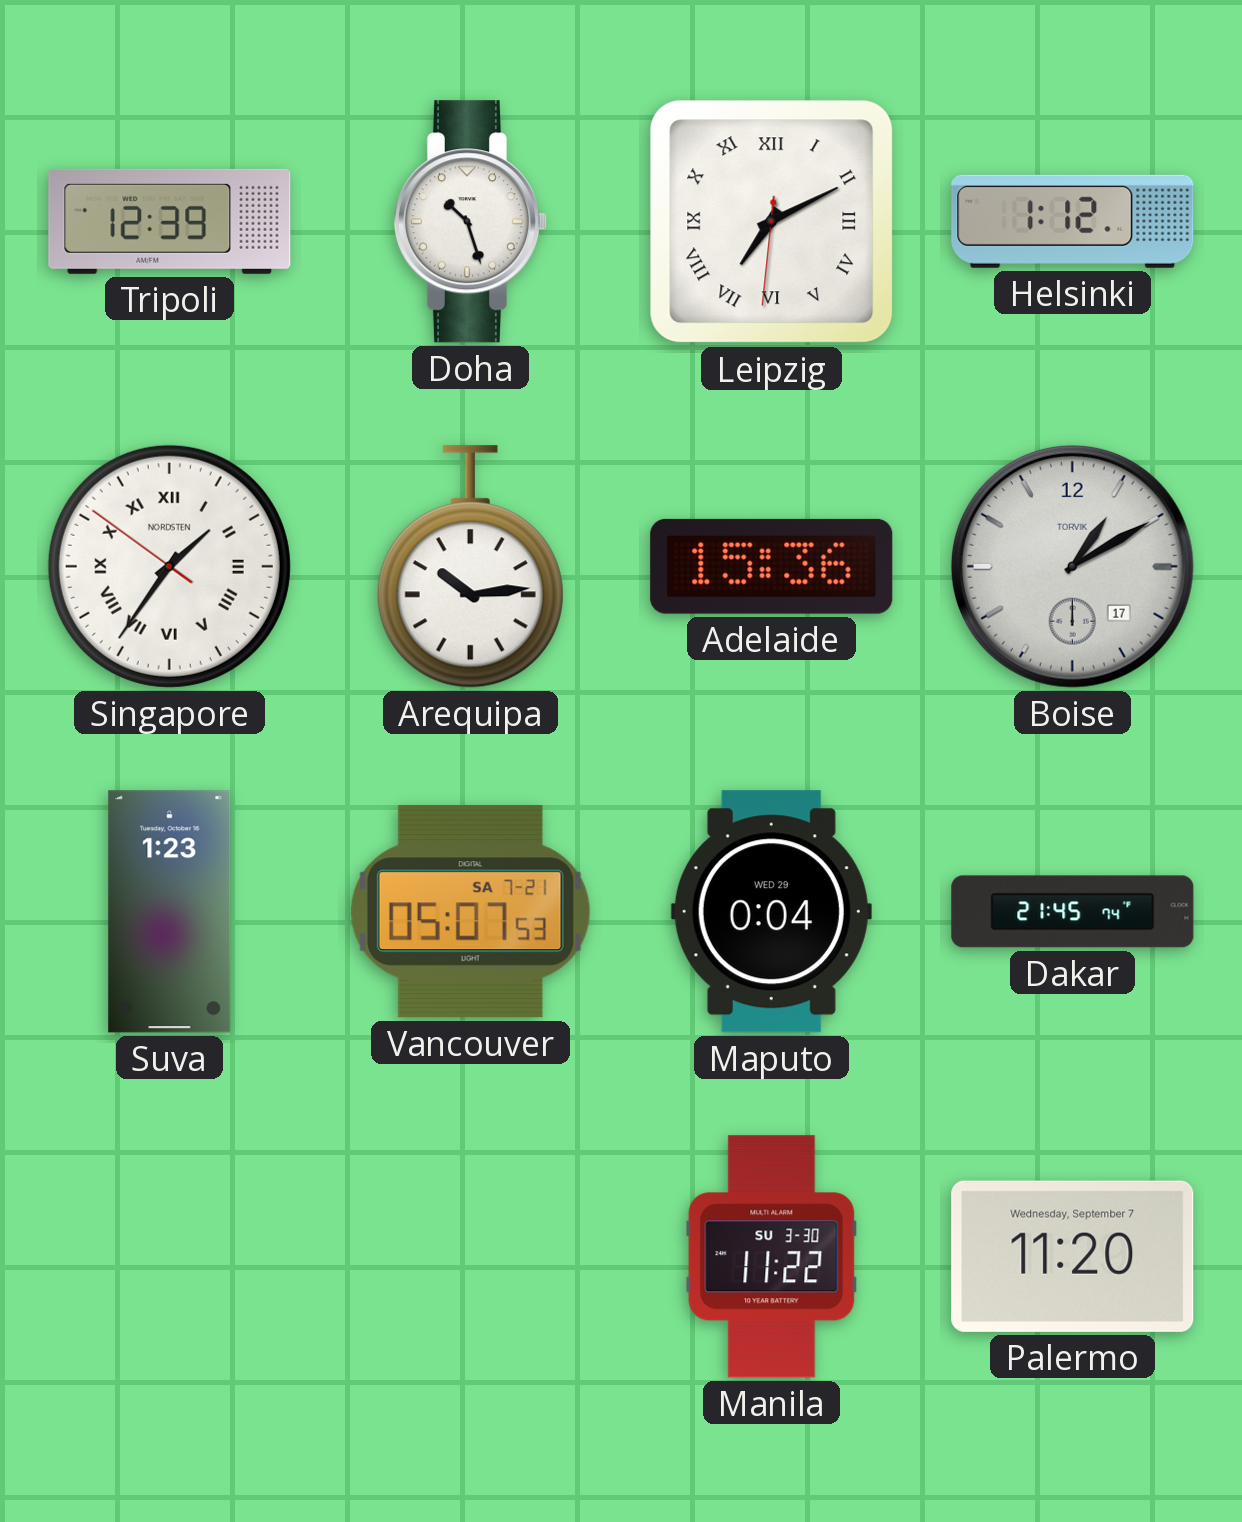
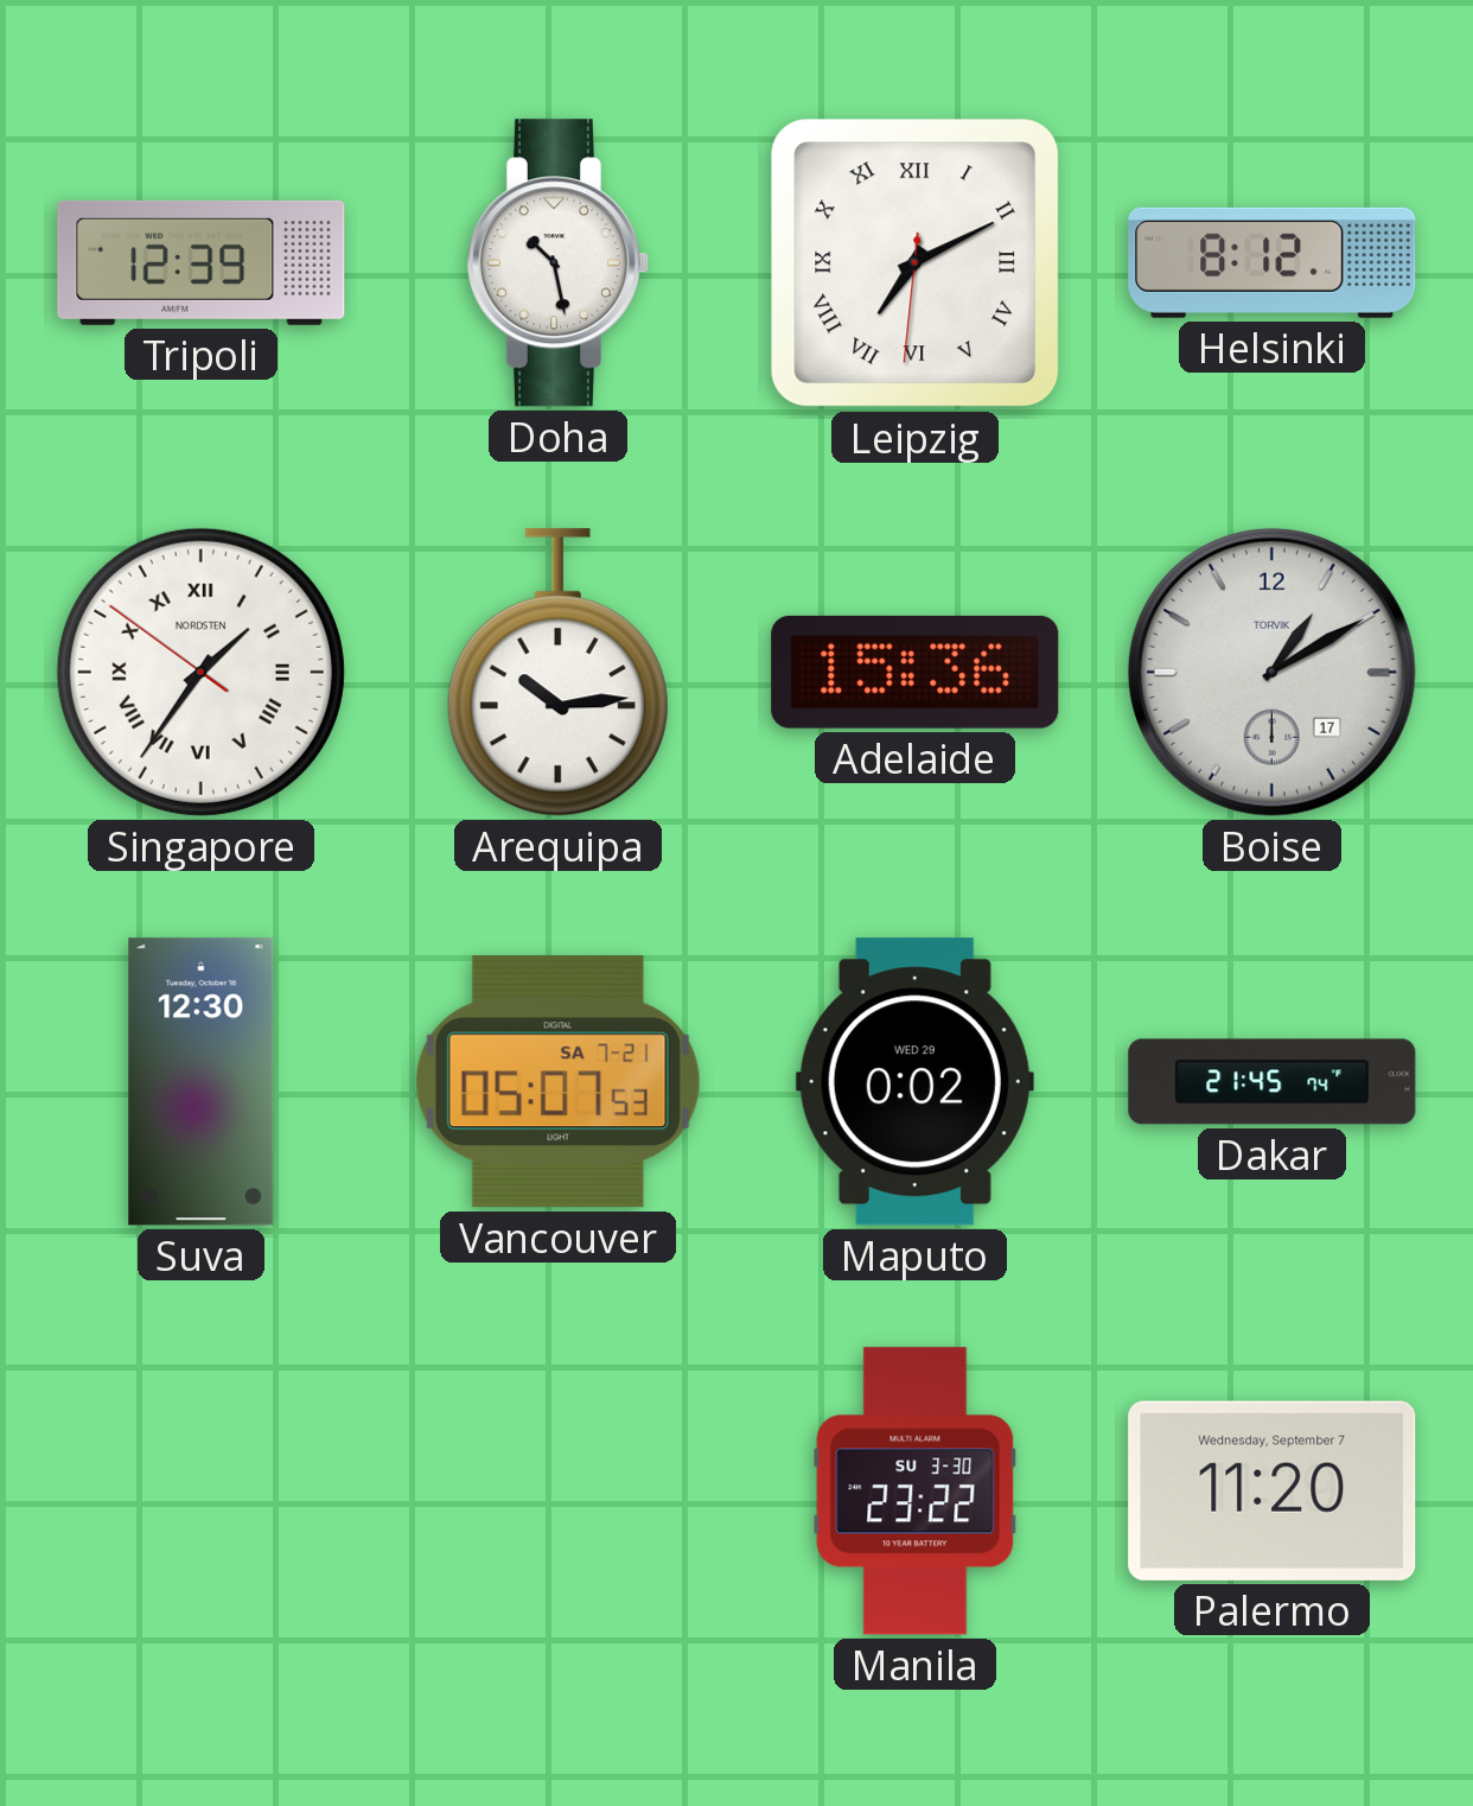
Doha: 10:27 -> 10:28 (557, 263)
Helsinki: 1:12 -> 8:12 (1273, 262)
Suva: 1:23 -> 12:30 (202, 1082)
Maputo: 0:04 -> 0:02 (914, 1082)
Manila: 11:22 -> 23:22 (916, 1492)
